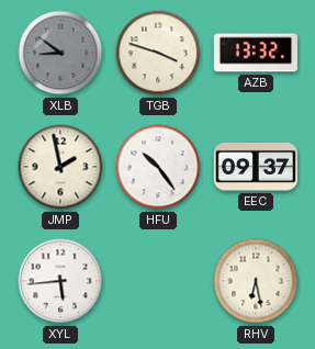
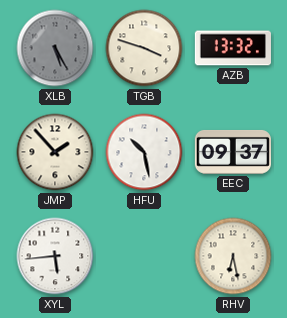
XLB: 8:51 -> 5:25 (55, 48)
JMP: 1:58 -> 1:53 (55, 152)
HFU: 10:24 -> 10:28 (144, 152)
